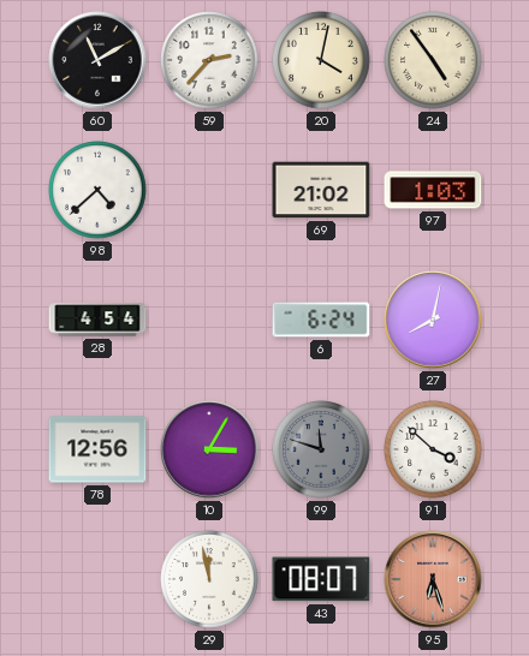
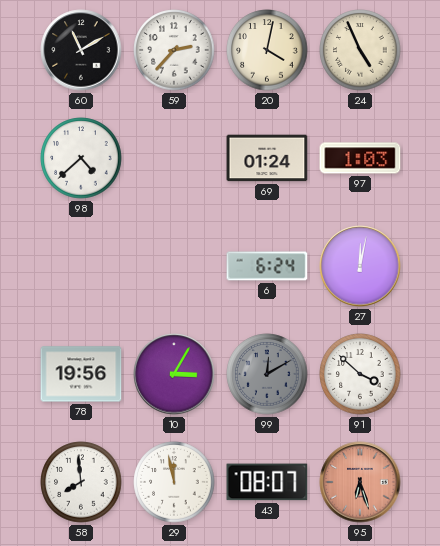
24: 4:54 -> 4:56 (360, 50)
69: 21:02 -> 01:24 (267, 158)
28: 4:54 -> none (97, 320)
27: 8:02 -> 12:02 (360, 266)
78: 12:56 -> 19:56 (81, 374)
99: 11:48 -> 12:10 (267, 374)
58: none -> 7:59 (81, 482)
